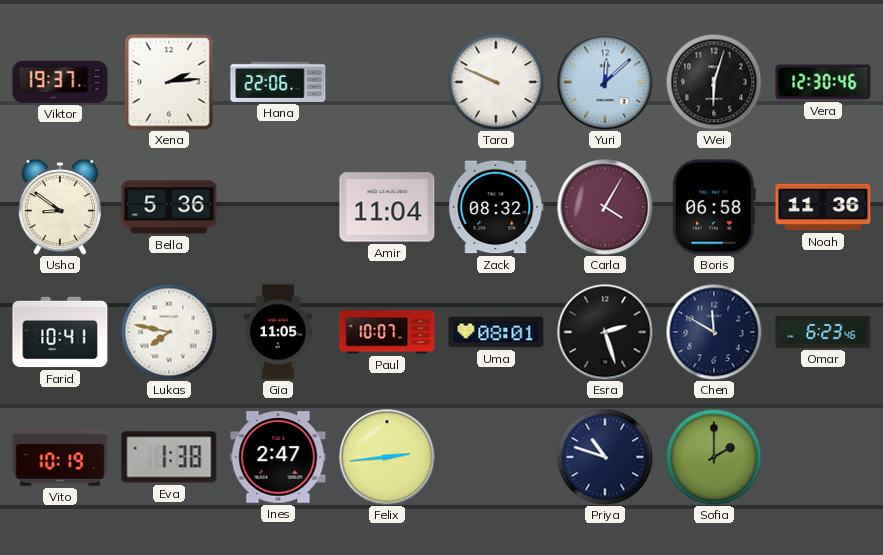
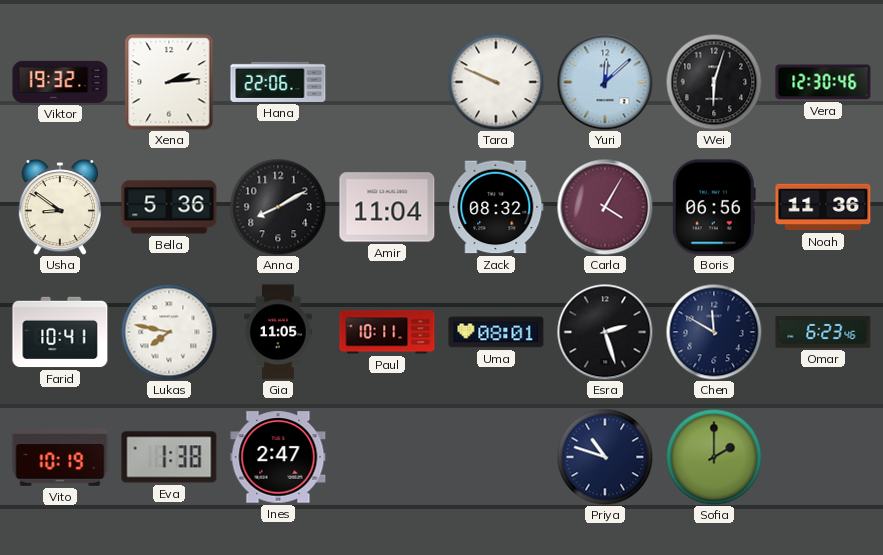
Viktor: 19:37 -> 19:32 (60, 82)
Anna: none -> 8:10 (278, 207)
Boris: 06:58 -> 06:56 (714, 207)
Paul: 10:07 -> 10:11 (387, 332)
Felix: 2:44 -> none (387, 457)
